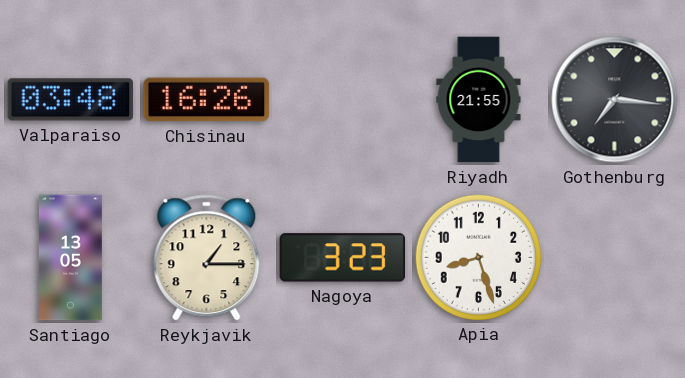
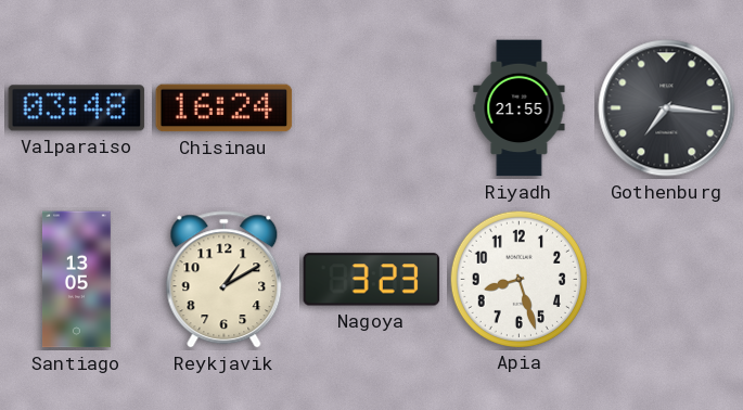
Chisinau: 16:26 -> 16:24 (225, 108)
Reykjavik: 1:15 -> 1:10 (225, 280)
